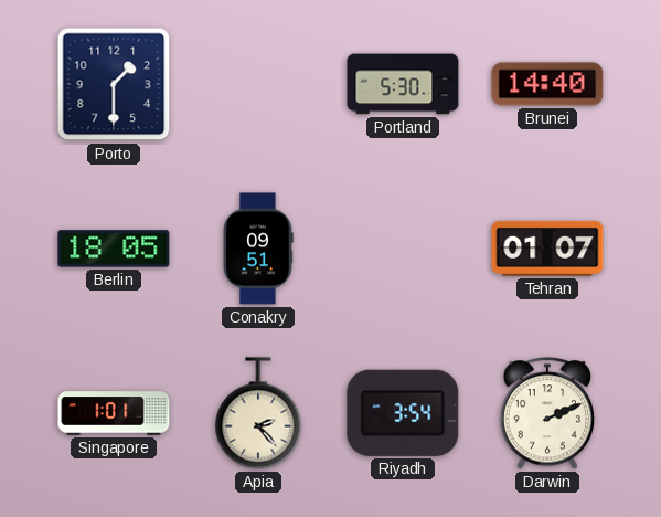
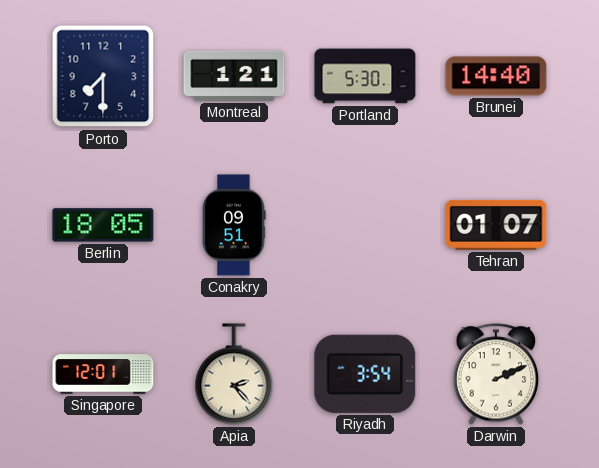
Porto: 1:30 -> 7:30 (103, 76)
Montreal: none -> 1:21 (234, 76)
Singapore: 1:01 -> 12:01 (103, 374)
